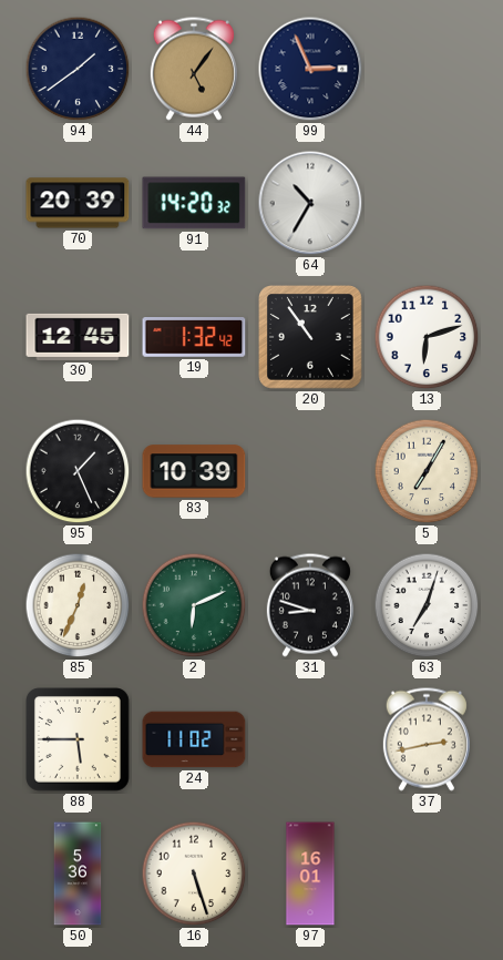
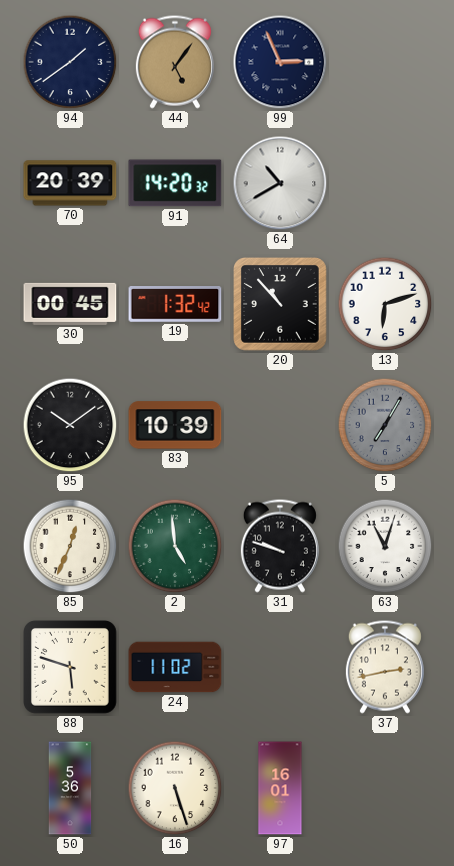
64: 10:35 -> 10:40 (280, 183)
30: 12:45 -> 00:45 (70, 304)
20: 10:54 -> 10:53 (281, 305)
95: 1:26 -> 10:09 (70, 425)
5 dial: cream -> grey (385, 425)
2: 6:11 -> 4:59 (175, 546)
31: 8:48 -> 9:48 (280, 546)
63: 7:03 -> 11:03 (385, 546)
88: 5:45 -> 5:48 (71, 668)
